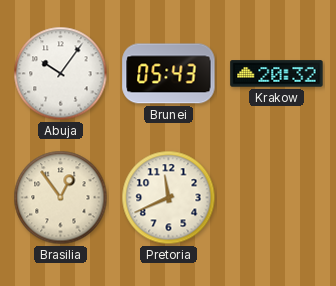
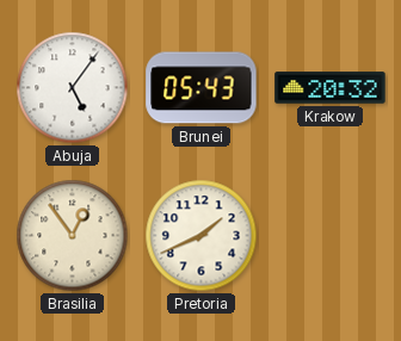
Abuja: 10:06 -> 5:06 (73, 88)
Pretoria: 11:41 -> 1:41 (202, 236)
